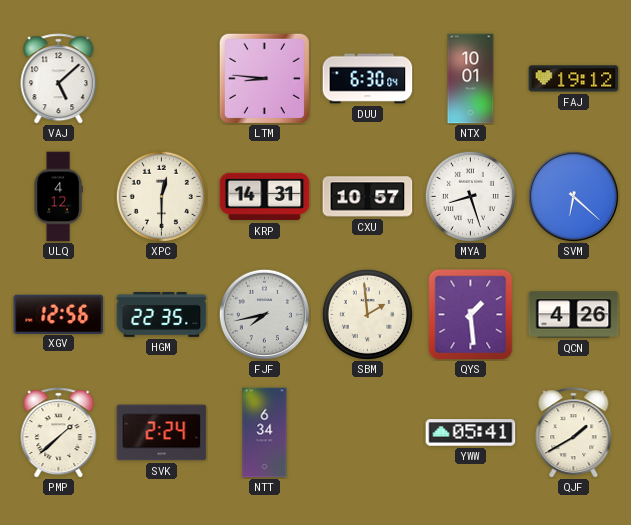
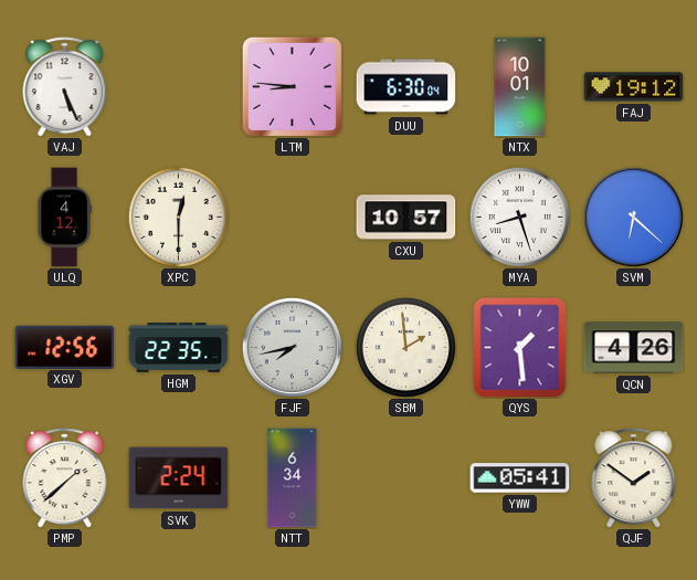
VAJ: 5:08 -> 5:26 (65, 87)
KRP: 14:31 -> none (265, 197)
QJF: 1:40 -> 1:51 (634, 478)
